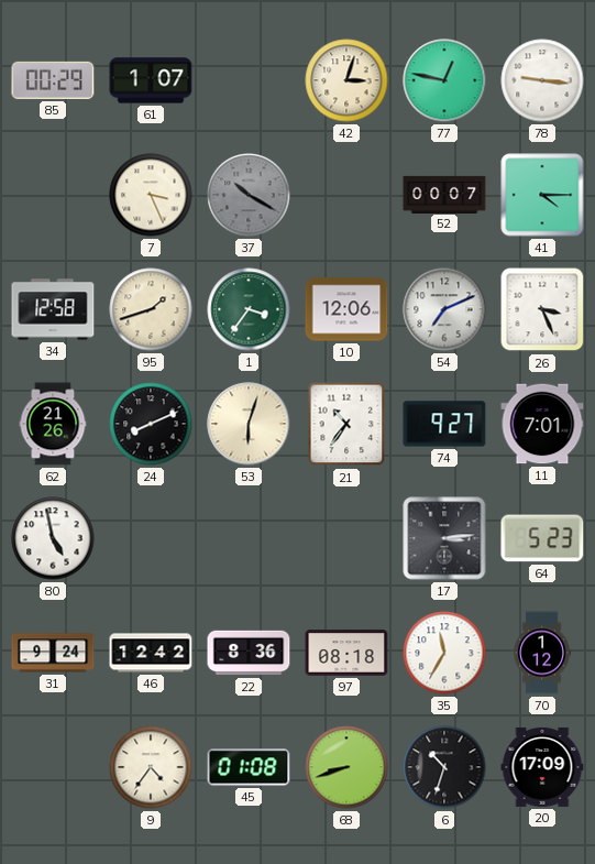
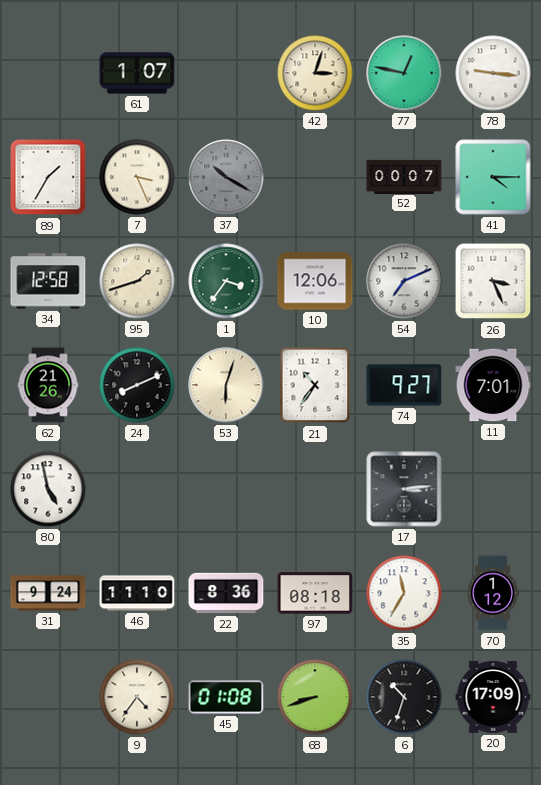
85: 00:29 -> none (53, 80)
89: none -> 1:35 (48, 177)
64: 5:23 -> none (542, 538)
46: 12:42 -> 11:10 (137, 593)
